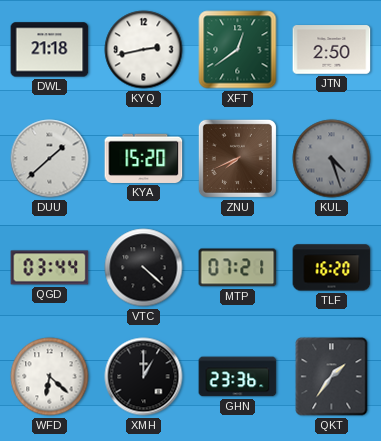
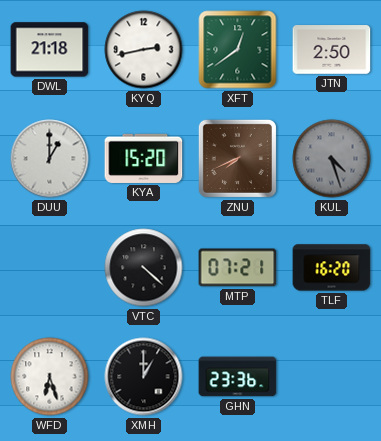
DUU: 1:38 -> 1:00 (50, 159)
QGD: 03:44 -> none (50, 268)
WFD: 6:22 -> 6:27 (50, 377)
QKT: 1:36 -> none (332, 377)
